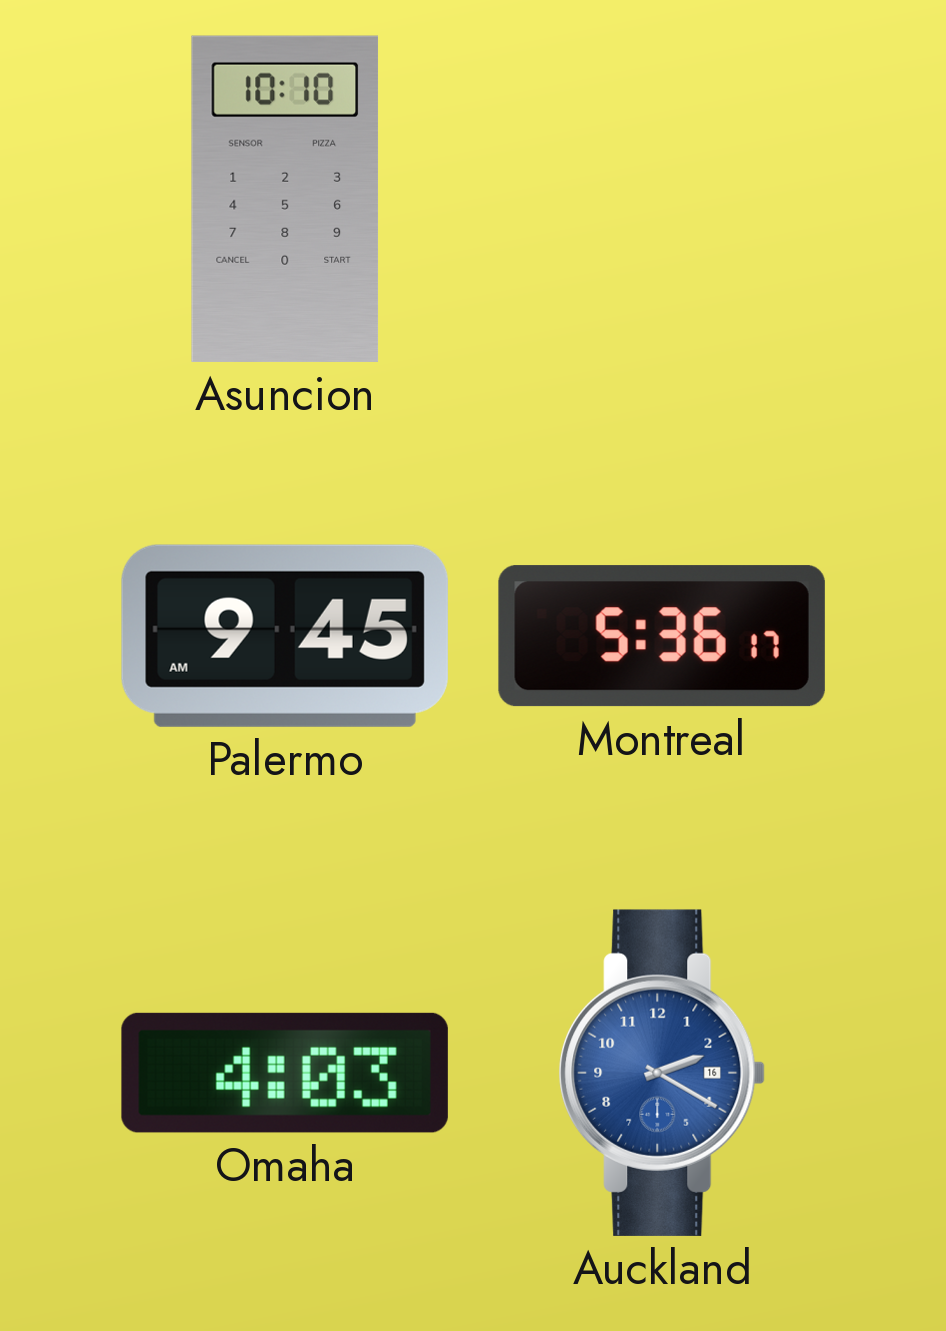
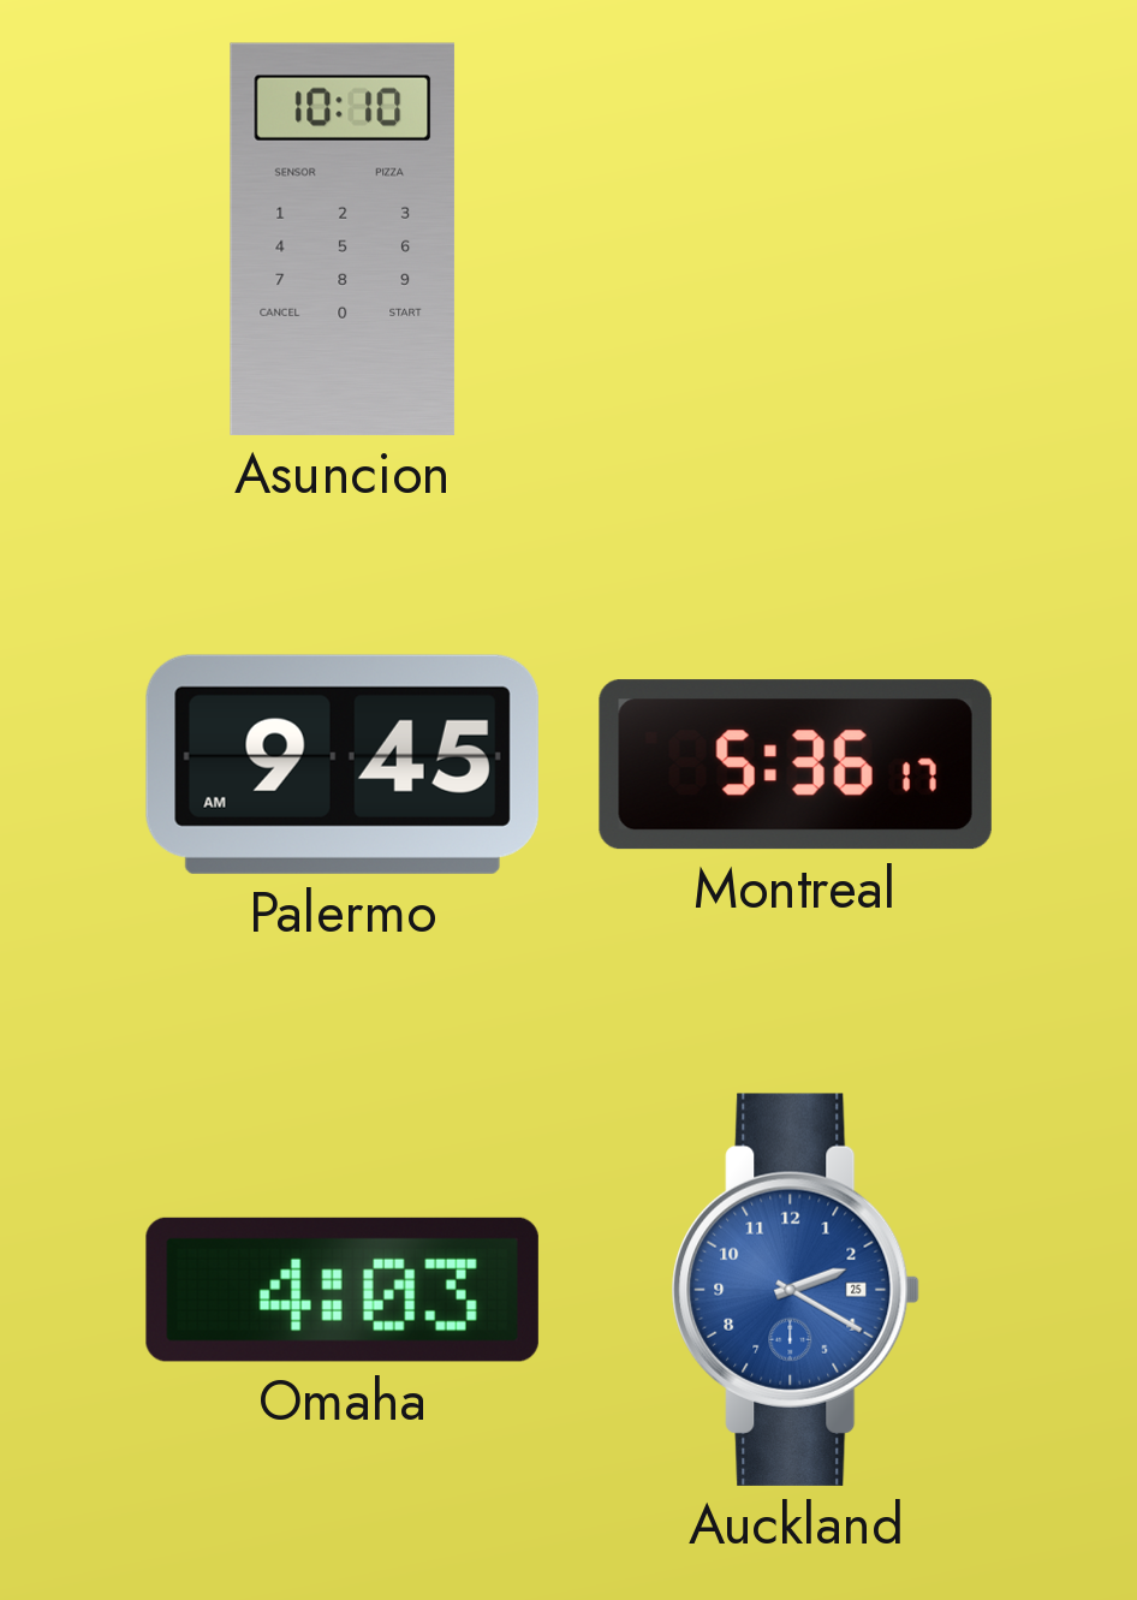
Auckland date: 16 -> 25 (796, 1290)
